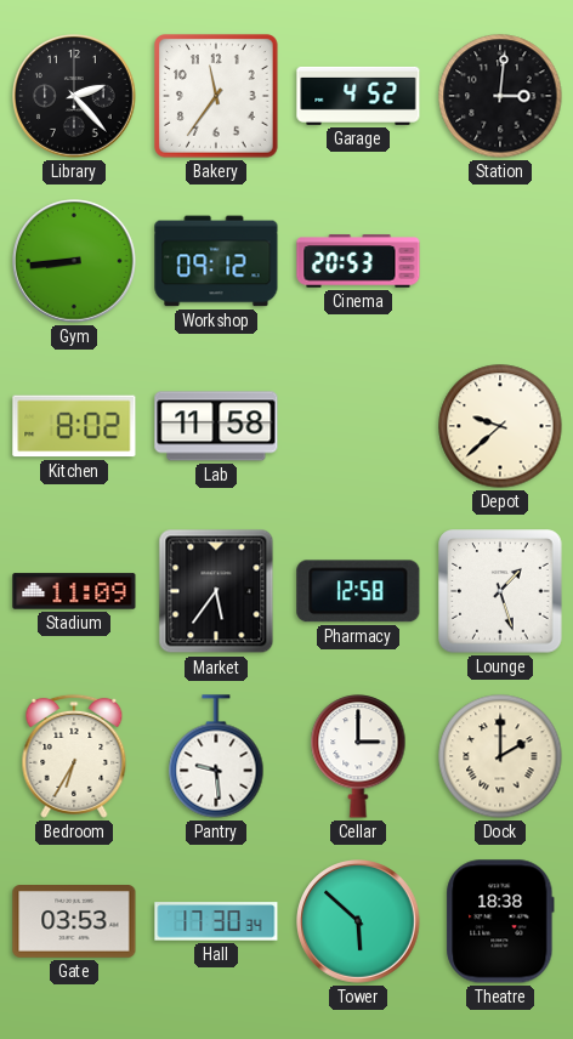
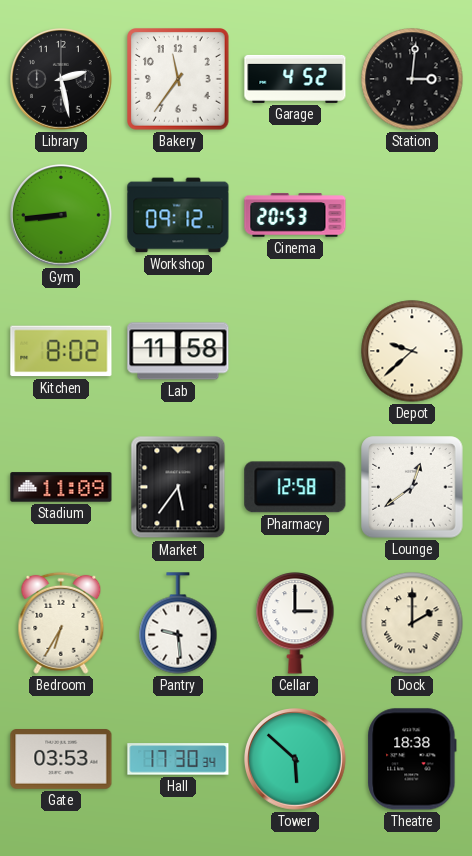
Library: 2:23 -> 2:28 (62, 80)
Lounge: 1:27 -> 12:39 (412, 487)
